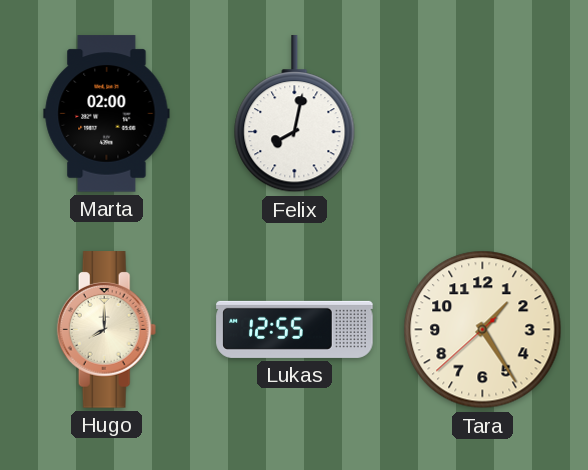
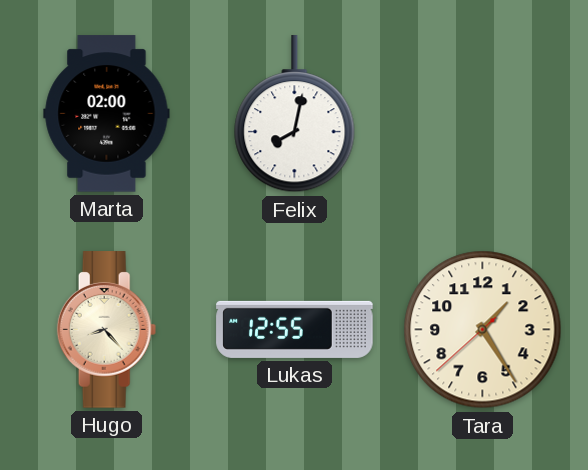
Hugo: 8:00 -> 8:23 (107, 330)
